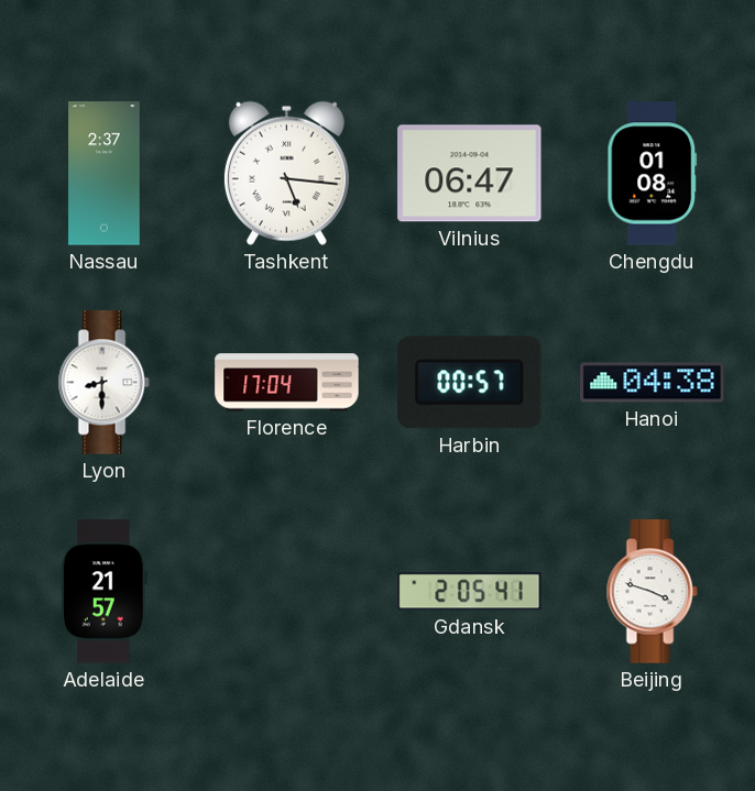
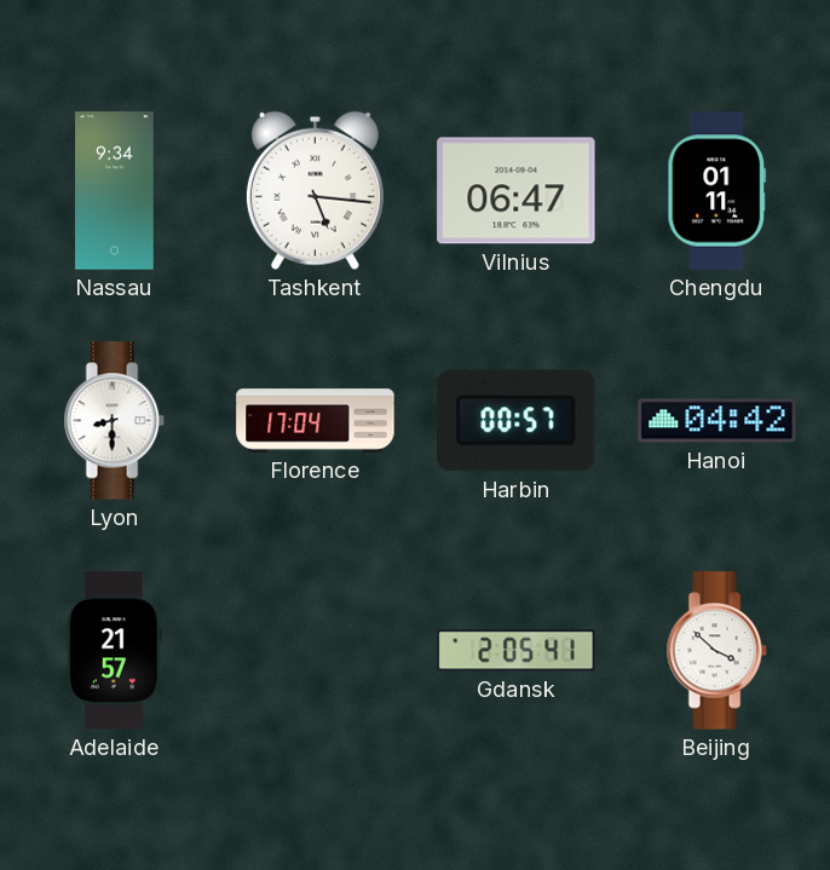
Nassau: 2:37 -> 9:34 (115, 191)
Chengdu: 01:08 -> 01:11 (717, 191)
Hanoi: 04:38 -> 04:42 (717, 421)
Beijing: 3:48 -> 3:52 (716, 651)
